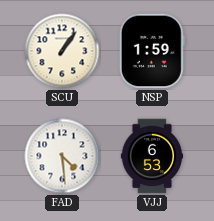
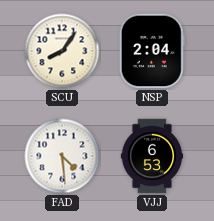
SCU: 1:06 -> 8:06 (62, 51)
NSP: 1:59 -> 2:04 (152, 51)
